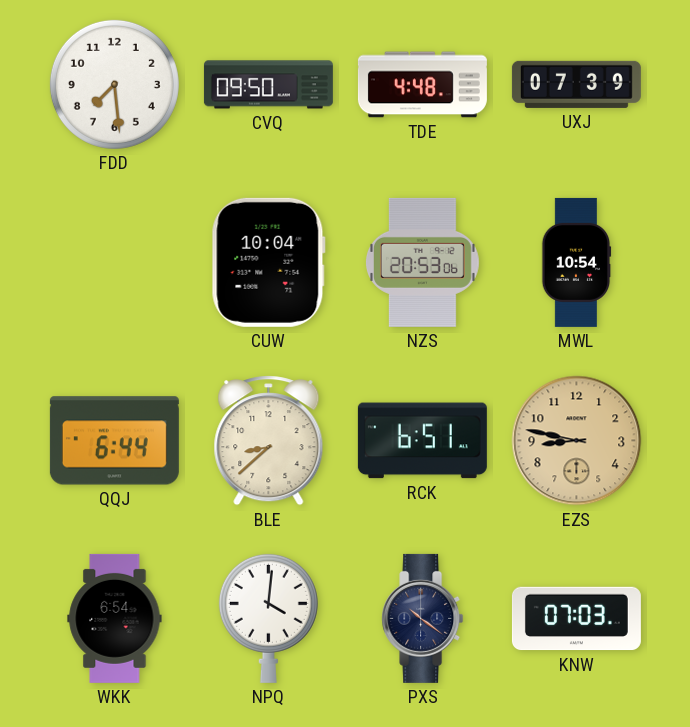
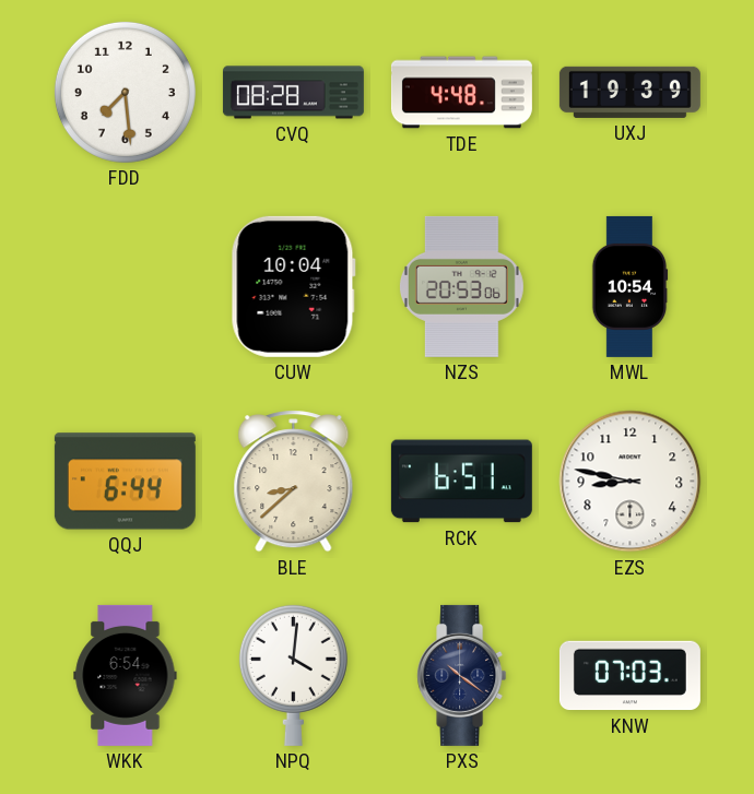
CVQ: 09:50 -> 08:28 (293, 93)
UXJ: 07:39 -> 19:39 (629, 92)
EZS dial: champagne -> white (631, 482)
